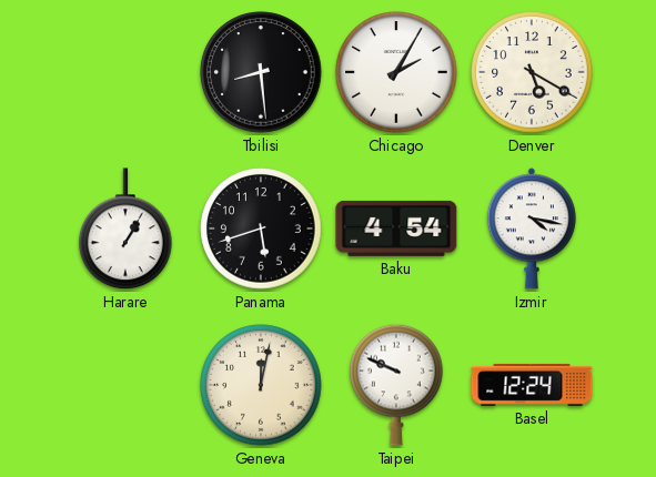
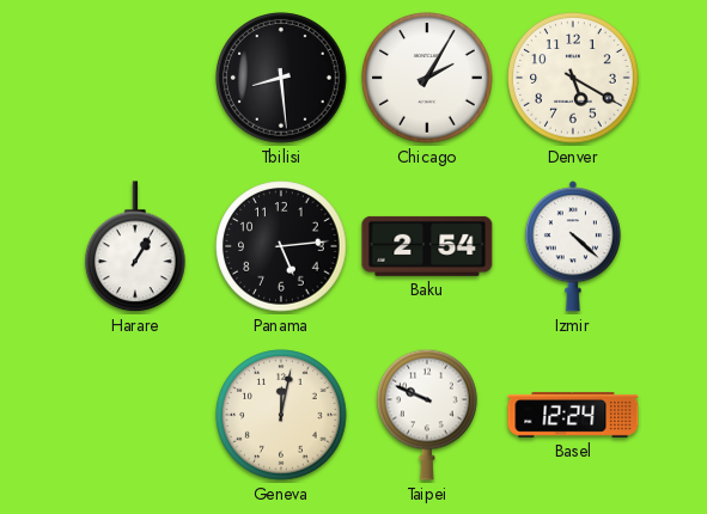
Panama: 5:42 -> 5:14 (281, 246)
Baku: 4:54 -> 2:54 (427, 246)
Izmir: 4:17 -> 4:22 (573, 246)
